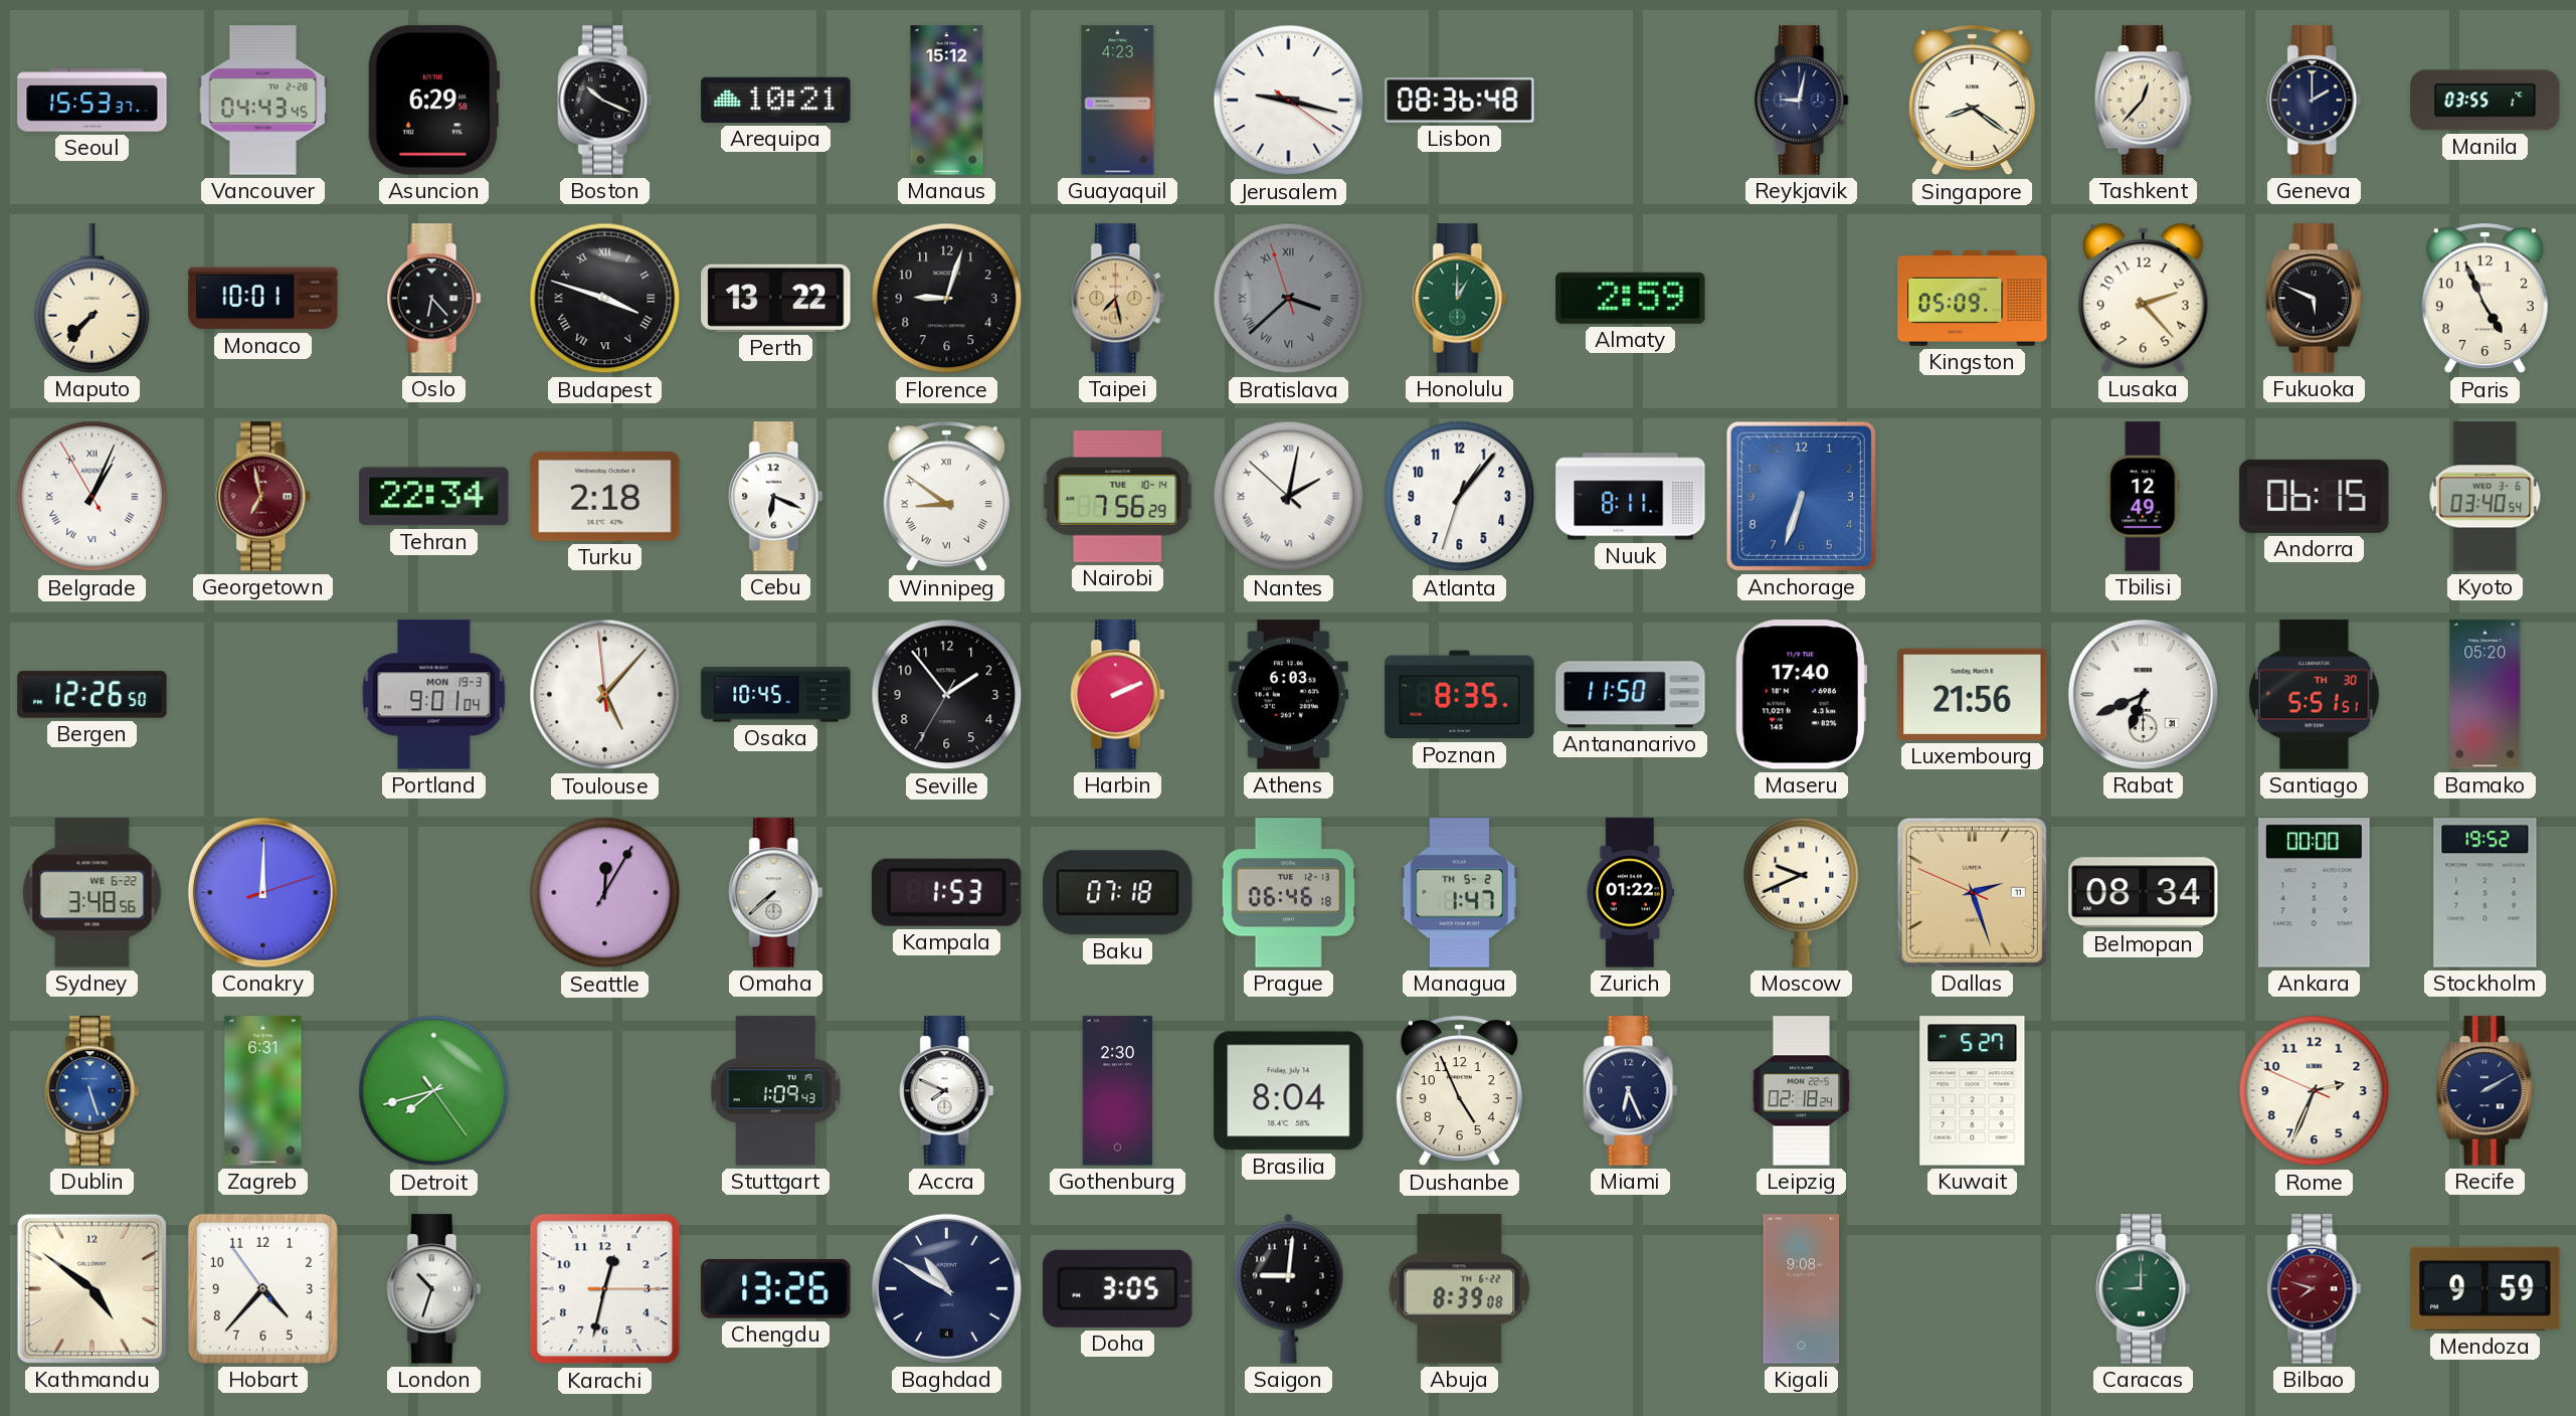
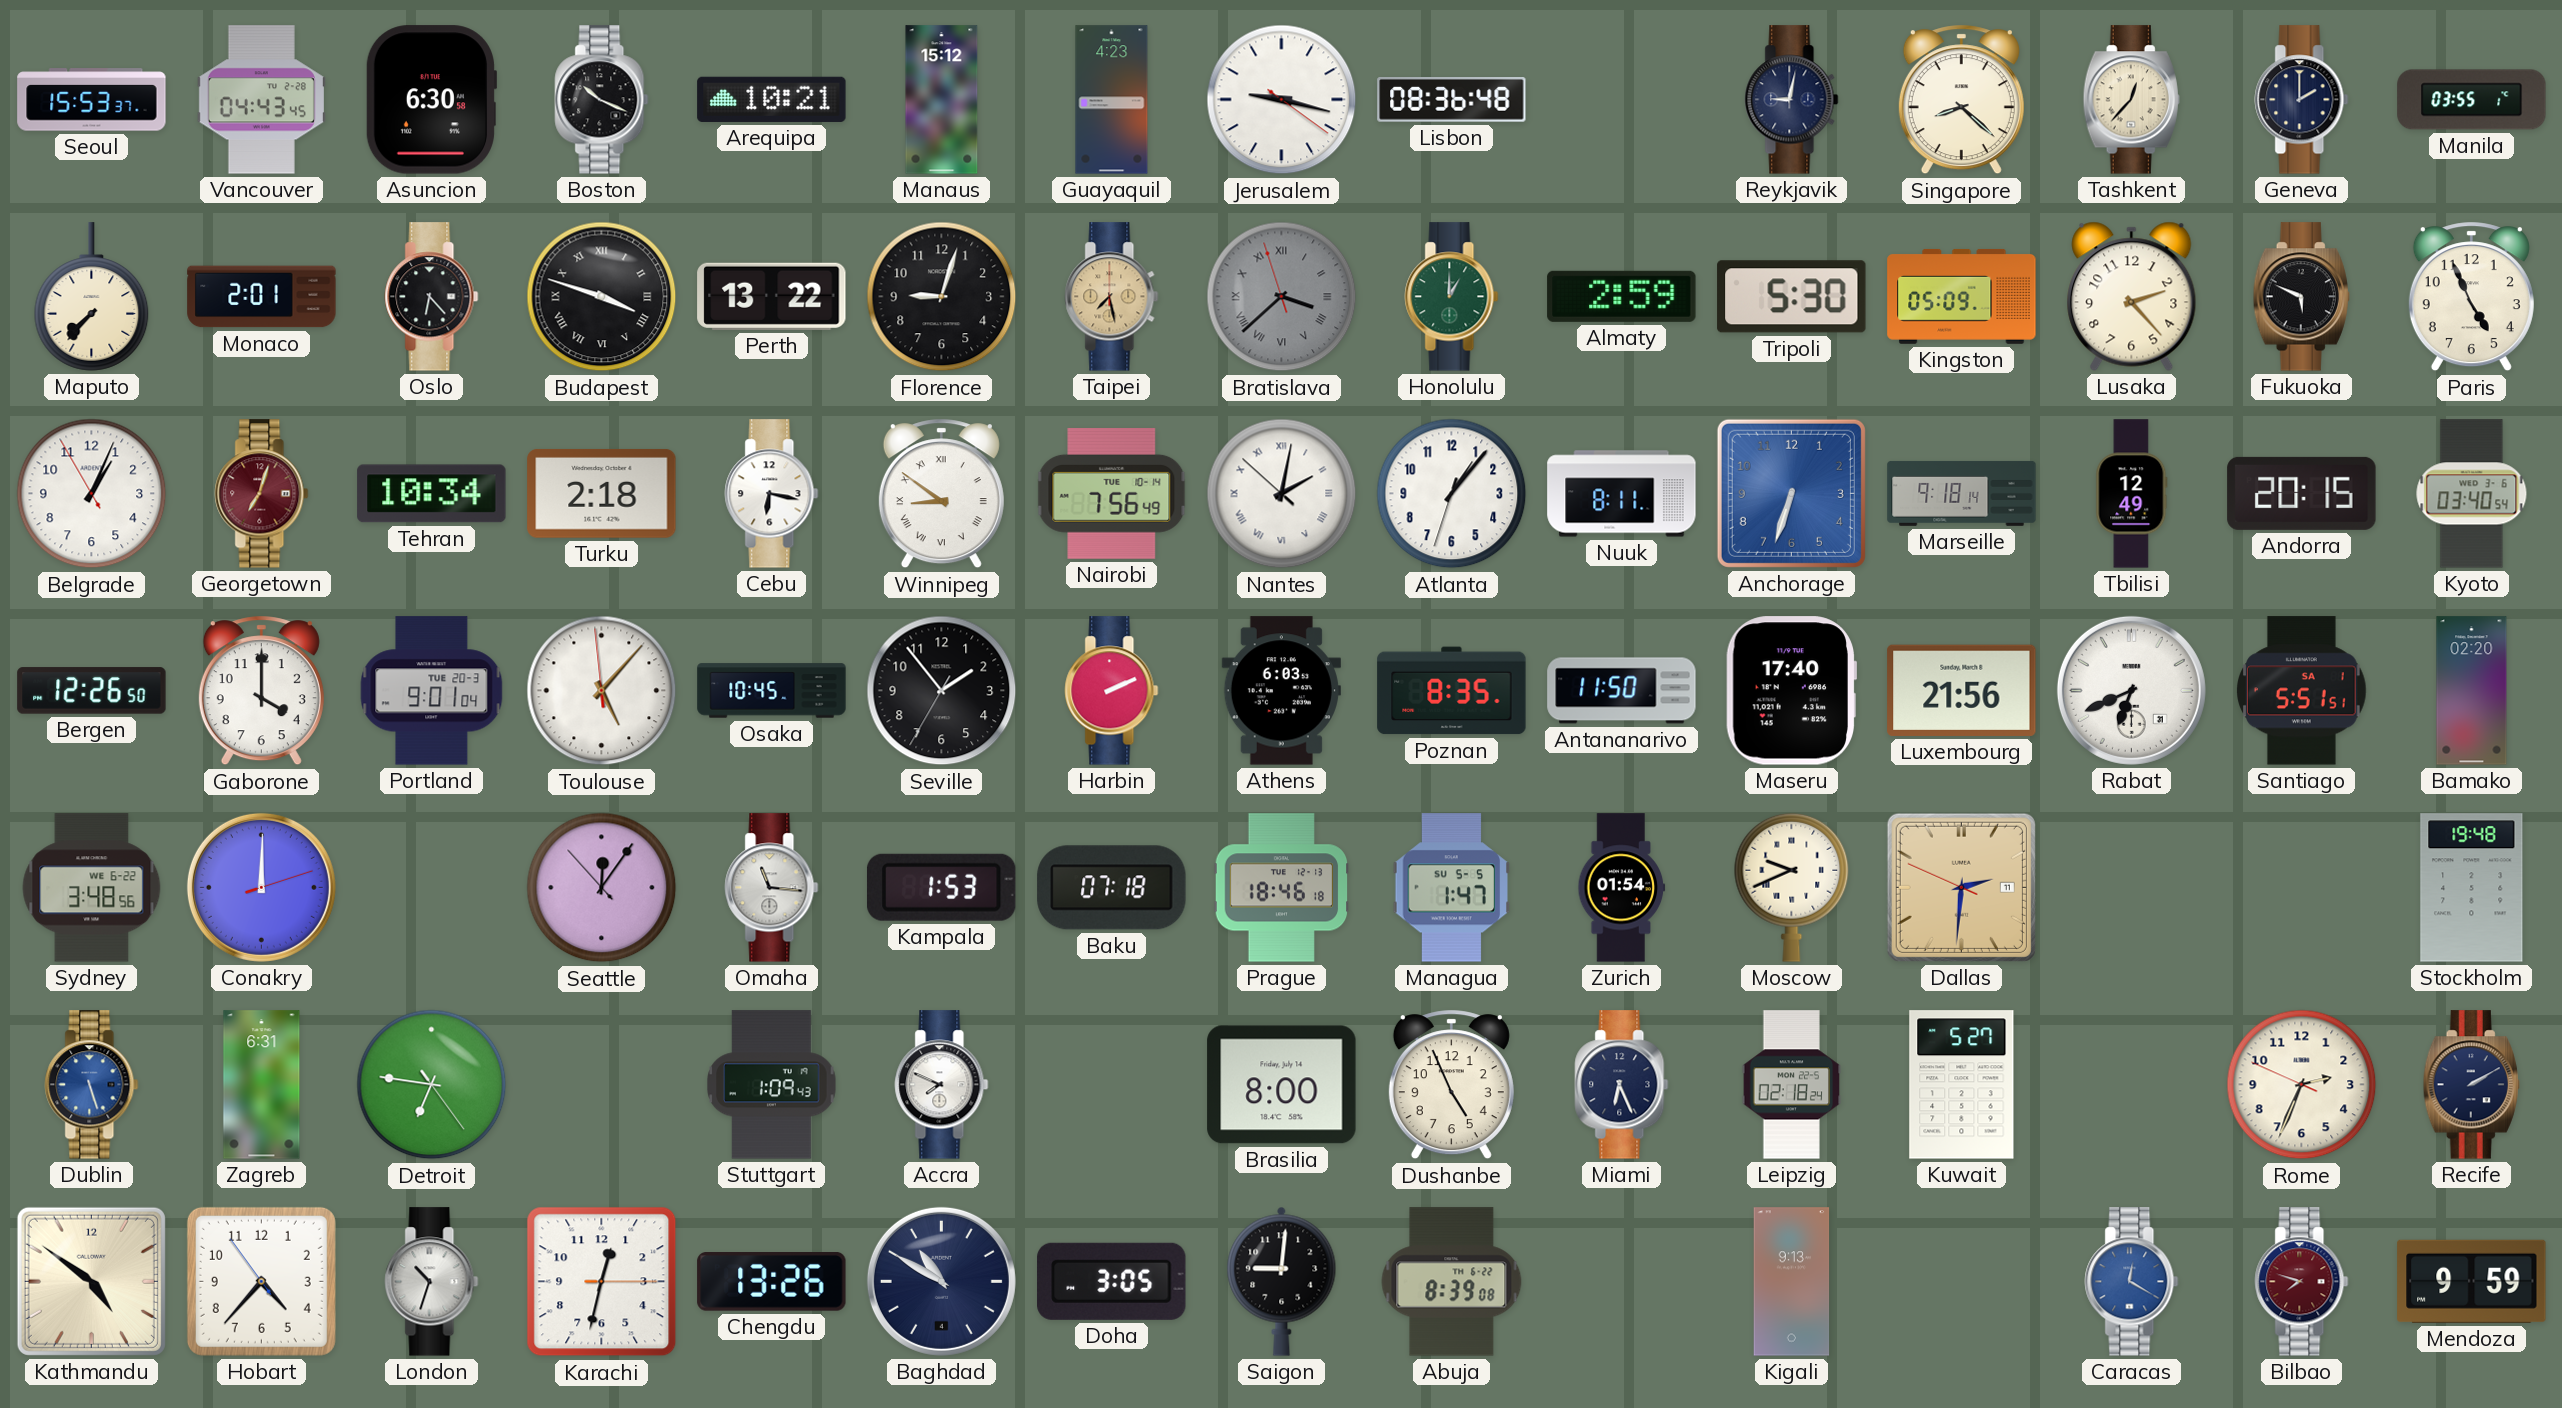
Asuncion: 6:29 -> 6:30 (430, 100)
Singapore: 8:21 -> 8:22 (1961, 100)
Monaco: 10:01 -> 2:01 (262, 297)
Tripoli: none -> 5:30 (1792, 297)
Belgrade numerals: Roman -> Arabic (92, 494)
Georgetown: 6:58 -> 7:03 (262, 494)
Tehran: 22:34 -> 10:34 (432, 494)
Cebu: 6:19 -> 6:17 (772, 494)
Nairobi: 7:56:29 -> 7:56:49 (1112, 494)
Marseille: none -> 9:18 (1962, 493)
Andorra: 06:15 -> 20:15 (2302, 493)
Gaborone: none -> 4:00 (261, 691)
Portland date: MON 19-3 -> TUE 20-3 (432, 691)
Santiago date: TH 30 -> SA 1 (2302, 691)
Bamako: 05:20 -> 02:20 (2472, 691)
Seattle: 12:05:05 -> 12:05:53 (602, 888)
Omaha: 7:38 -> 11:16 (772, 888)
Prague: 06:46 -> 18:46 (1282, 888)
Managua date: TH 5-2 -> SU 5-5 (1452, 888)
Zurich: 01:22 -> 01:54 (1622, 888)
Dallas: 2:26 -> 2:30 (1961, 887)
Belmopan: 08:34 -> none (2144, 893)
Ankara: 00:00 -> none (2315, 893)
Stockholm: 19:52 -> 19:48 (2472, 888)
Detroit: 7:42 -> 6:46 (432, 1085)
Gothenburg: 2:30 -> none (1118, 1091)
Brasilia: 8:04 -> 8:00 (1282, 1085)
Kigali: 9:08 -> 9:13 (1792, 1282)
Caracas: 9:00 -> 12:20 (2132, 1282)
Caracas dial: green -> blue (2132, 1282)
